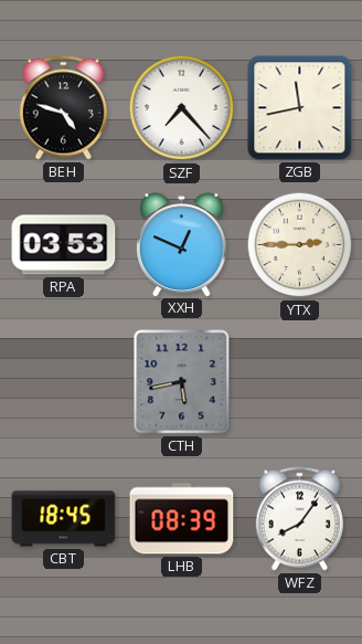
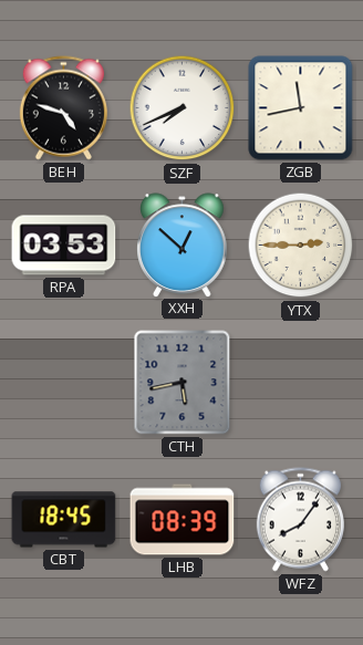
SZF: 7:23 -> 7:41 (183, 108)
XXH: 12:49 -> 12:52 (183, 245)
